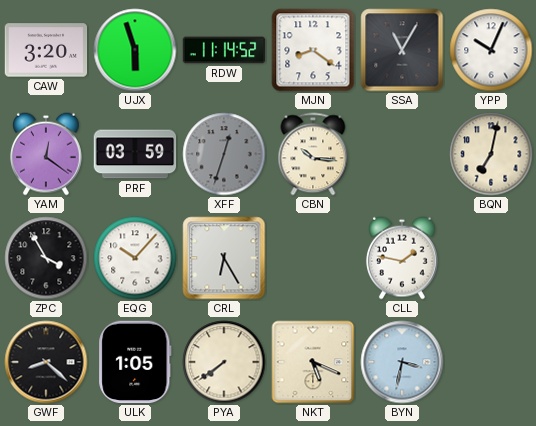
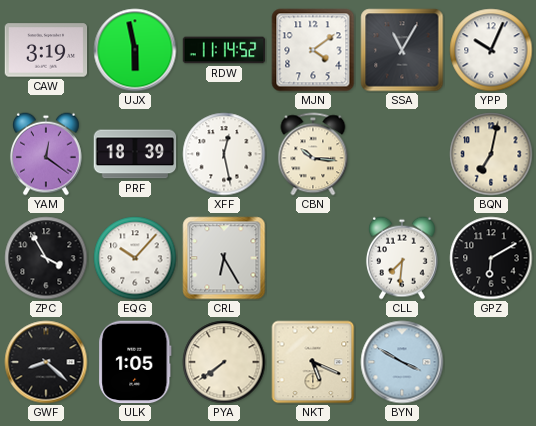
CAW: 3:20 -> 3:19 (46, 50)
UJX: 5:57 -> 5:58 (135, 50)
MJN: 8:21 -> 4:09 (313, 50)
PRF: 03:59 -> 18:39 (135, 154)
XFF: 12:33 -> 12:28 (224, 154)
XFF dial: grey -> white (224, 154)
CLL: 1:47 -> 7:31 (402, 258)
GPZ: none -> 6:10 (491, 258)
BYN: 3:32 -> 3:50 (402, 362)
